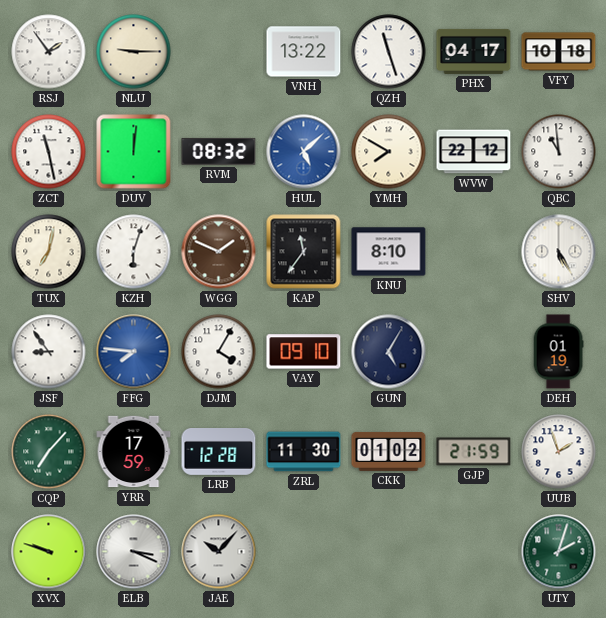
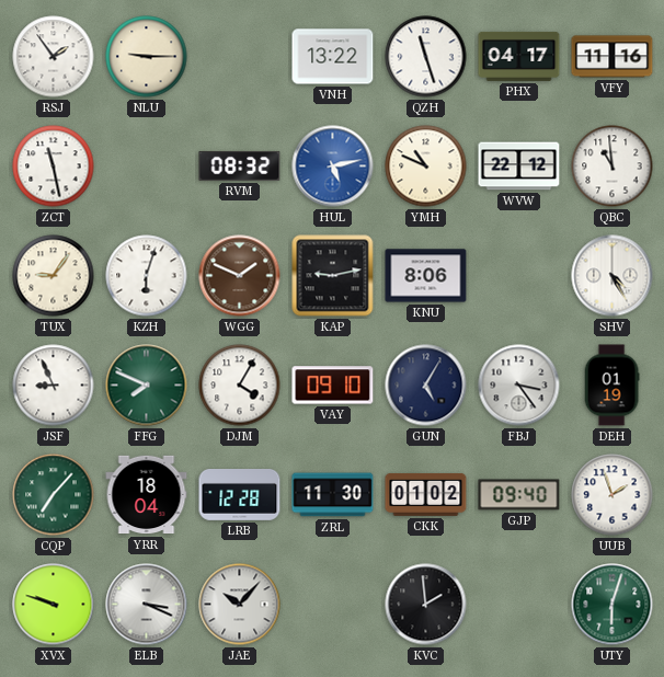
VFY: 10:18 -> 11:16 (613, 57)
DUV: 12:01 -> none (134, 152)
HUL: 5:08 -> 5:13 (333, 167)
YMH: 7:50 -> 10:49 (426, 167)
TUX: 7:02 -> 9:06 (54, 276)
KAP: 11:36 -> 9:13 (333, 276)
KNU: 8:10 -> 8:06 (426, 276)
SHV: 5:25 -> 4:25 (613, 276)
JSF: 8:54 -> 8:56 (54, 386)
FFG: 7:46 -> 7:49 (147, 386)
FFG dial: blue -> green (147, 386)
FBJ: none -> 3:24 (519, 386)
YRR: 17:59 -> 18:04 (147, 495)
GJP: 21:59 -> 09:40 (519, 495)
KVC: none -> 1:59 (426, 605)
UTY: 2:03 -> 6:03 (613, 605)
